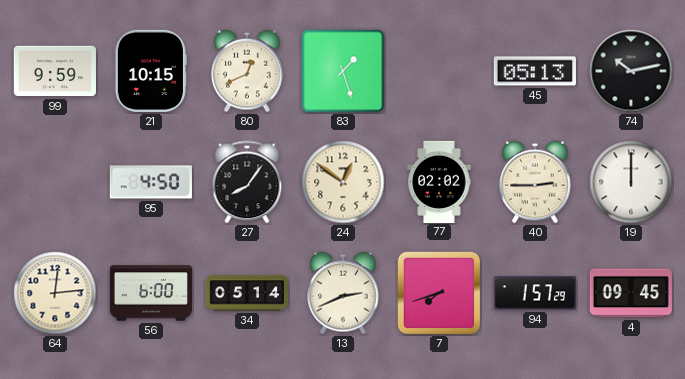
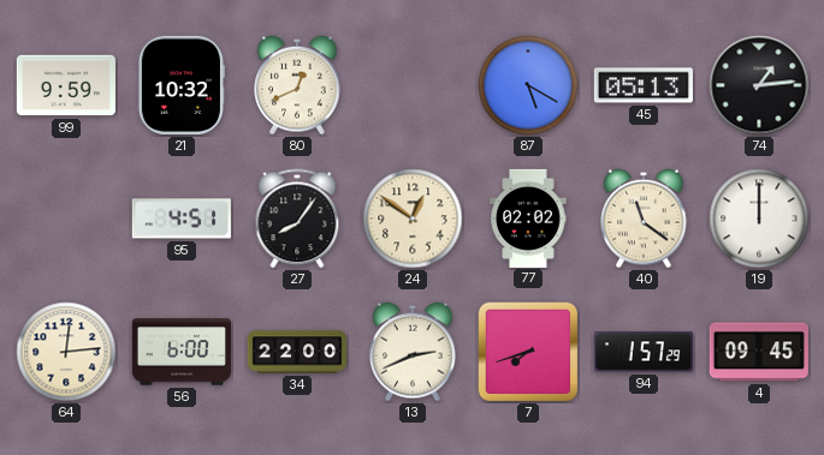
21: 10:15 -> 10:32 (182, 85)
83: 1:27 -> none (343, 71)
87: none -> 5:20 (528, 85)
74: 10:13 -> 1:14 (759, 85)
95: 4:50 -> 4:51 (182, 218)
40: 2:45 -> 11:21 (644, 218)
34: 05:14 -> 22:00 (296, 352)
